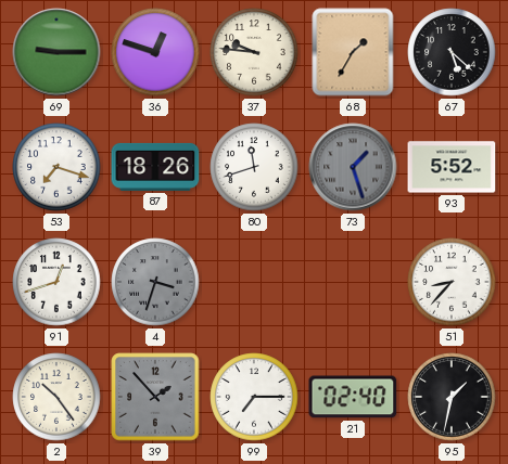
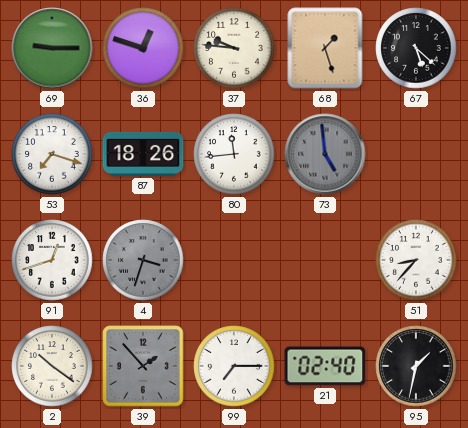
68: 1:35 -> 1:27 (325, 48)
80: 11:42 -> 11:44 (234, 154)
73: 1:27 -> 4:59 (325, 154)
93: 5:52 -> none (452, 167)
2: 10:24 -> 10:21 (52, 366)
